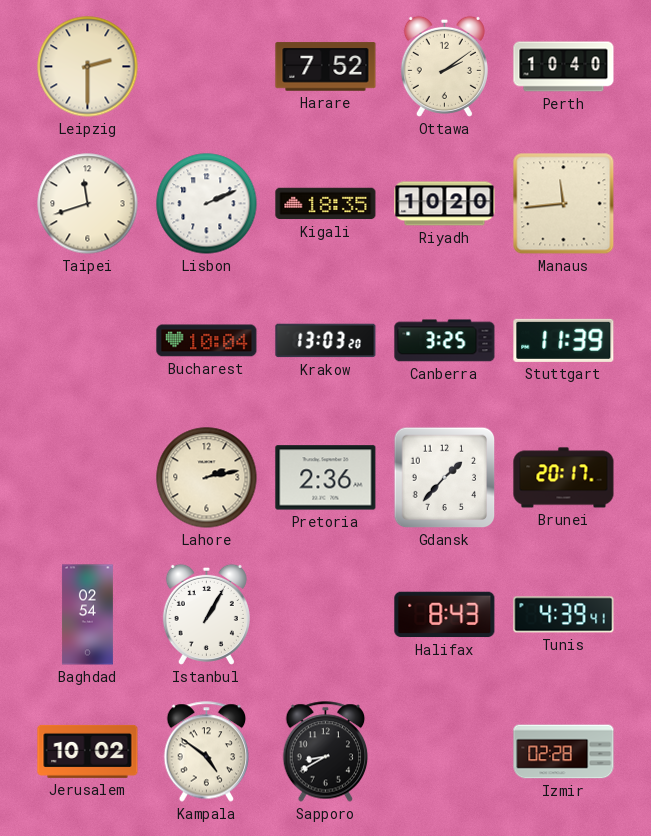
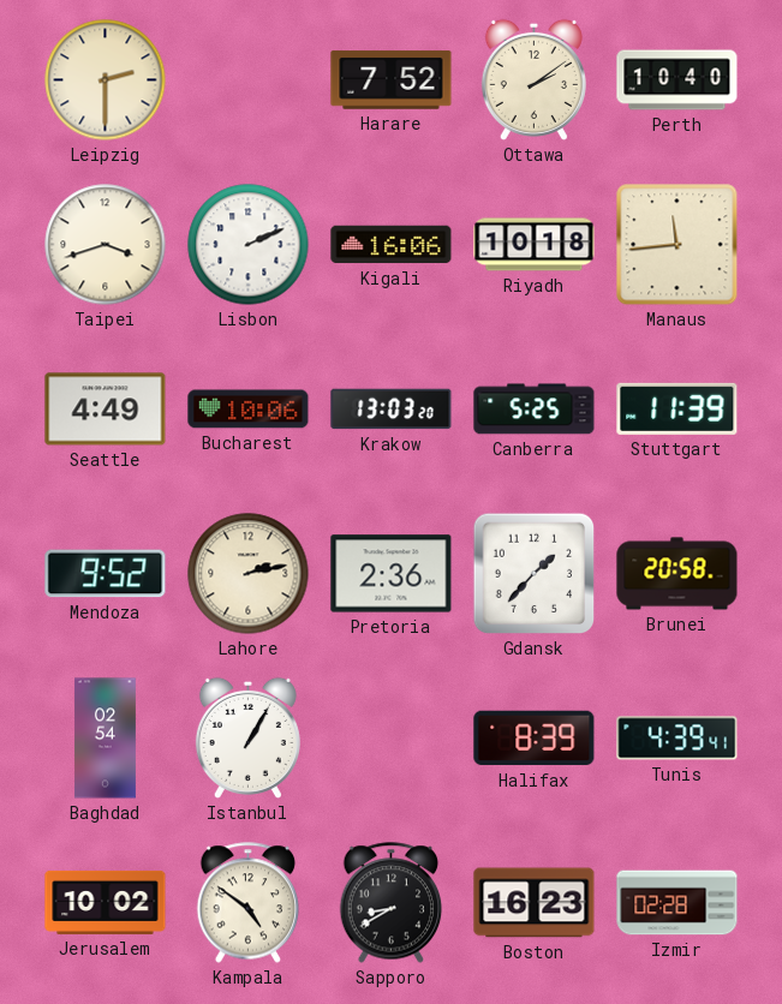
Taipei: 11:42 -> 3:42 (106, 245)
Kigali: 18:35 -> 16:06 (392, 245)
Riyadh: 10:20 -> 10:18 (535, 245)
Seattle: none -> 4:49 (106, 410)
Bucharest: 10:04 -> 10:06 (249, 410)
Canberra: 3:25 -> 5:25 (535, 410)
Mendoza: none -> 9:52 (106, 574)
Brunei: 20:17 -> 20:58 (677, 574)
Halifax: 8:43 -> 8:39 (535, 739)
Boston: none -> 16:23 (535, 903)
